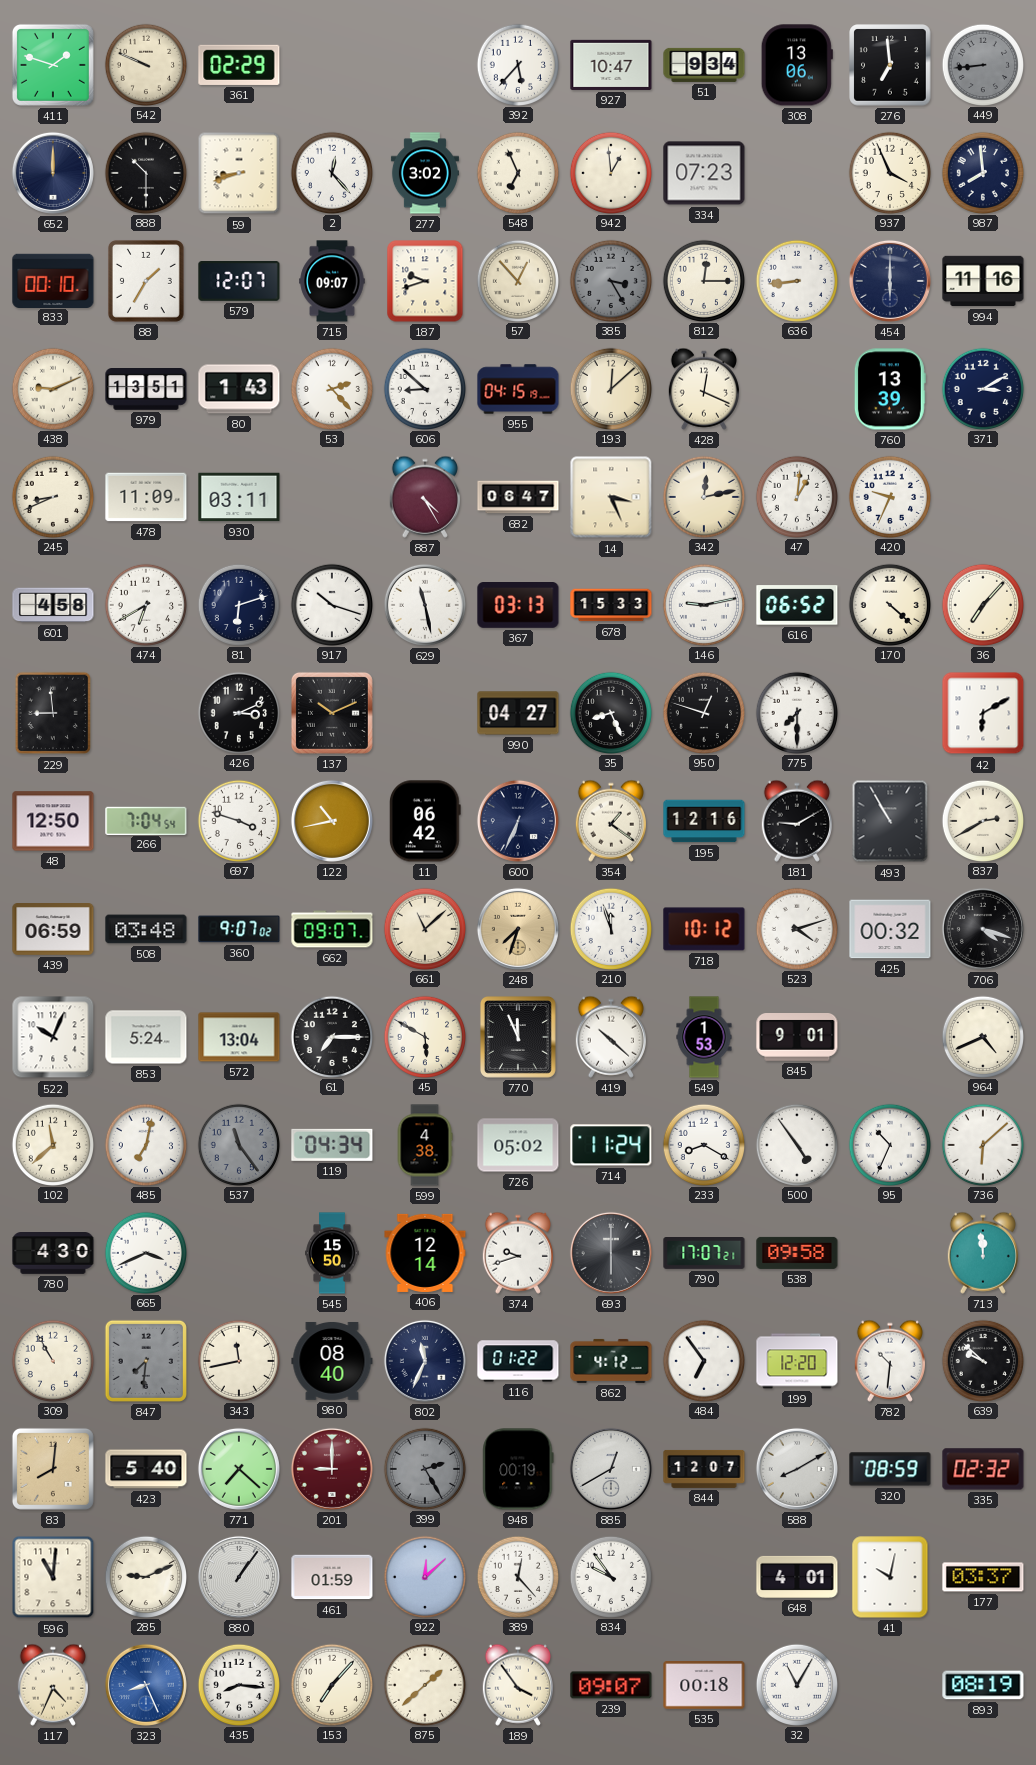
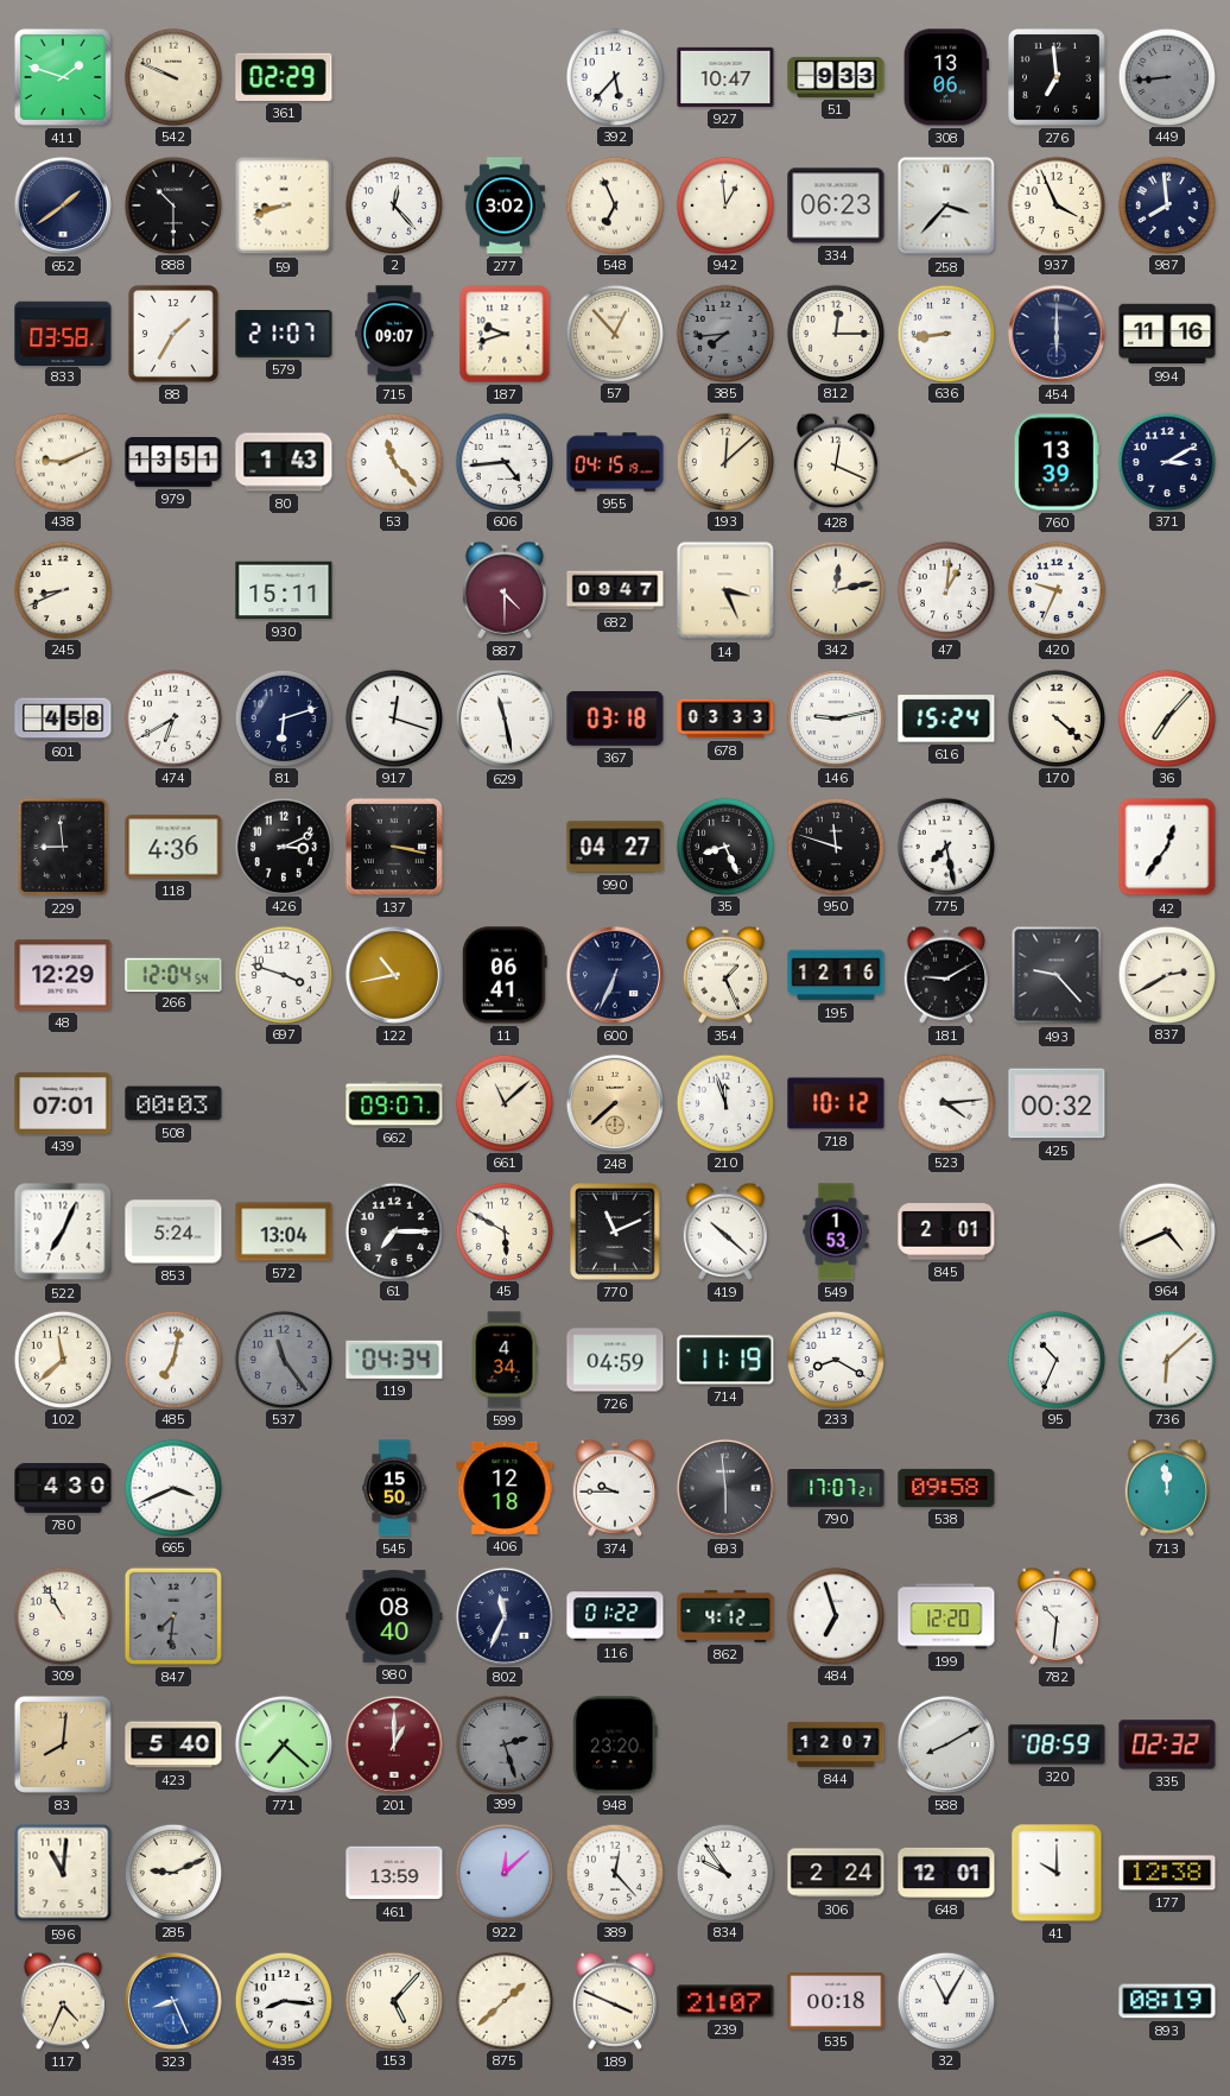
51: 9:34 -> 9:33 (836, 77)
652: 12:00 -> 1:39 (63, 205)
334: 07:23 -> 06:23 (836, 205)
258: none -> 3:37 (946, 205)
833: 00:10 -> 03:58 (63, 333)
579: 12:07 -> 21:07 (284, 335)
385: 3:25 -> 7:44 (724, 333)
53: 2:23 -> 11:23 (393, 461)
606: 8:52 -> 4:44 (503, 461)
478: 11:09 -> none (146, 497)
930: 03:11 -> 15:11 (284, 590)
887: 4:25 -> 4:30 (505, 590)
682: 06:47 -> 09:47 (615, 590)
917: 10:18 -> 12:18 (393, 717)
367: 03:13 -> 03:18 (615, 718)
678: 15:33 -> 03:33 (725, 718)
616: 06:52 -> 15:24 (946, 718)
118: none -> 4:36 (173, 847)
137: 10:11 -> 3:17 (394, 847)
950: 12:48 -> 11:48 (835, 846)
775: 7:30 -> 7:28 (945, 846)
42: 6:10 -> 12:36 (1167, 847)
48: 12:50 -> 12:29 (63, 975)
266: 7:04 -> 12:04 (173, 974)
11: 06:42 -> 06:41 (506, 975)
354: 1:21 -> 1:26 (725, 975)
493: 10:55 -> 9:23 (1057, 975)
439: 06:59 -> 07:01 (63, 1104)
508: 03:48 -> 00:03 (173, 1103)
360: 9:07 -> none (239, 929)
248: 7:33 -> 7:38 (615, 1103)
523: 4:12 -> 4:14 (945, 1102)
706: 4:18 -> none (983, 929)
522: 10:04 -> 7:04 (63, 1231)
770: 11:56 -> 11:11 (615, 1231)
845: 9:01 -> 2:01 (946, 1233)
599: 4:38 -> 4:34 (505, 1360)
726: 05:02 -> 04:59 (615, 1360)
714: 11:24 -> 11:19 (725, 1360)
500: 4:54 -> none (796, 1144)
406: 12:14 -> 12:18 (505, 1488)
374: 9:42 -> 9:45 (615, 1488)
693: 6:00 -> 5:59 (725, 1488)
343: 11:43 -> none (238, 1360)
484: 6:54 -> 6:57 (835, 1615)
639: 9:52 -> none (982, 1360)
201: 9:00 -> 1:00 (394, 1744)
399: 2:25 -> 2:27 (503, 1743)
948: 00:19 -> 23:20 (615, 1744)
885: 12:40 -> none (611, 1469)
880: 1:06 -> none (239, 1577)
461: 01:59 -> 13:59 (394, 1873)
306: none -> 2:24 (836, 1873)
648: 4:01 -> 12:01 (946, 1873)
41: 10:02 -> 10:00 (1057, 1873)
177: 03:37 -> 12:38 (1167, 1873)
153: 7:07 -> 5:07 (393, 2000)
189: 3:54 -> 3:49 (615, 2001)
239: 09:07 -> 21:07 (725, 2001)
